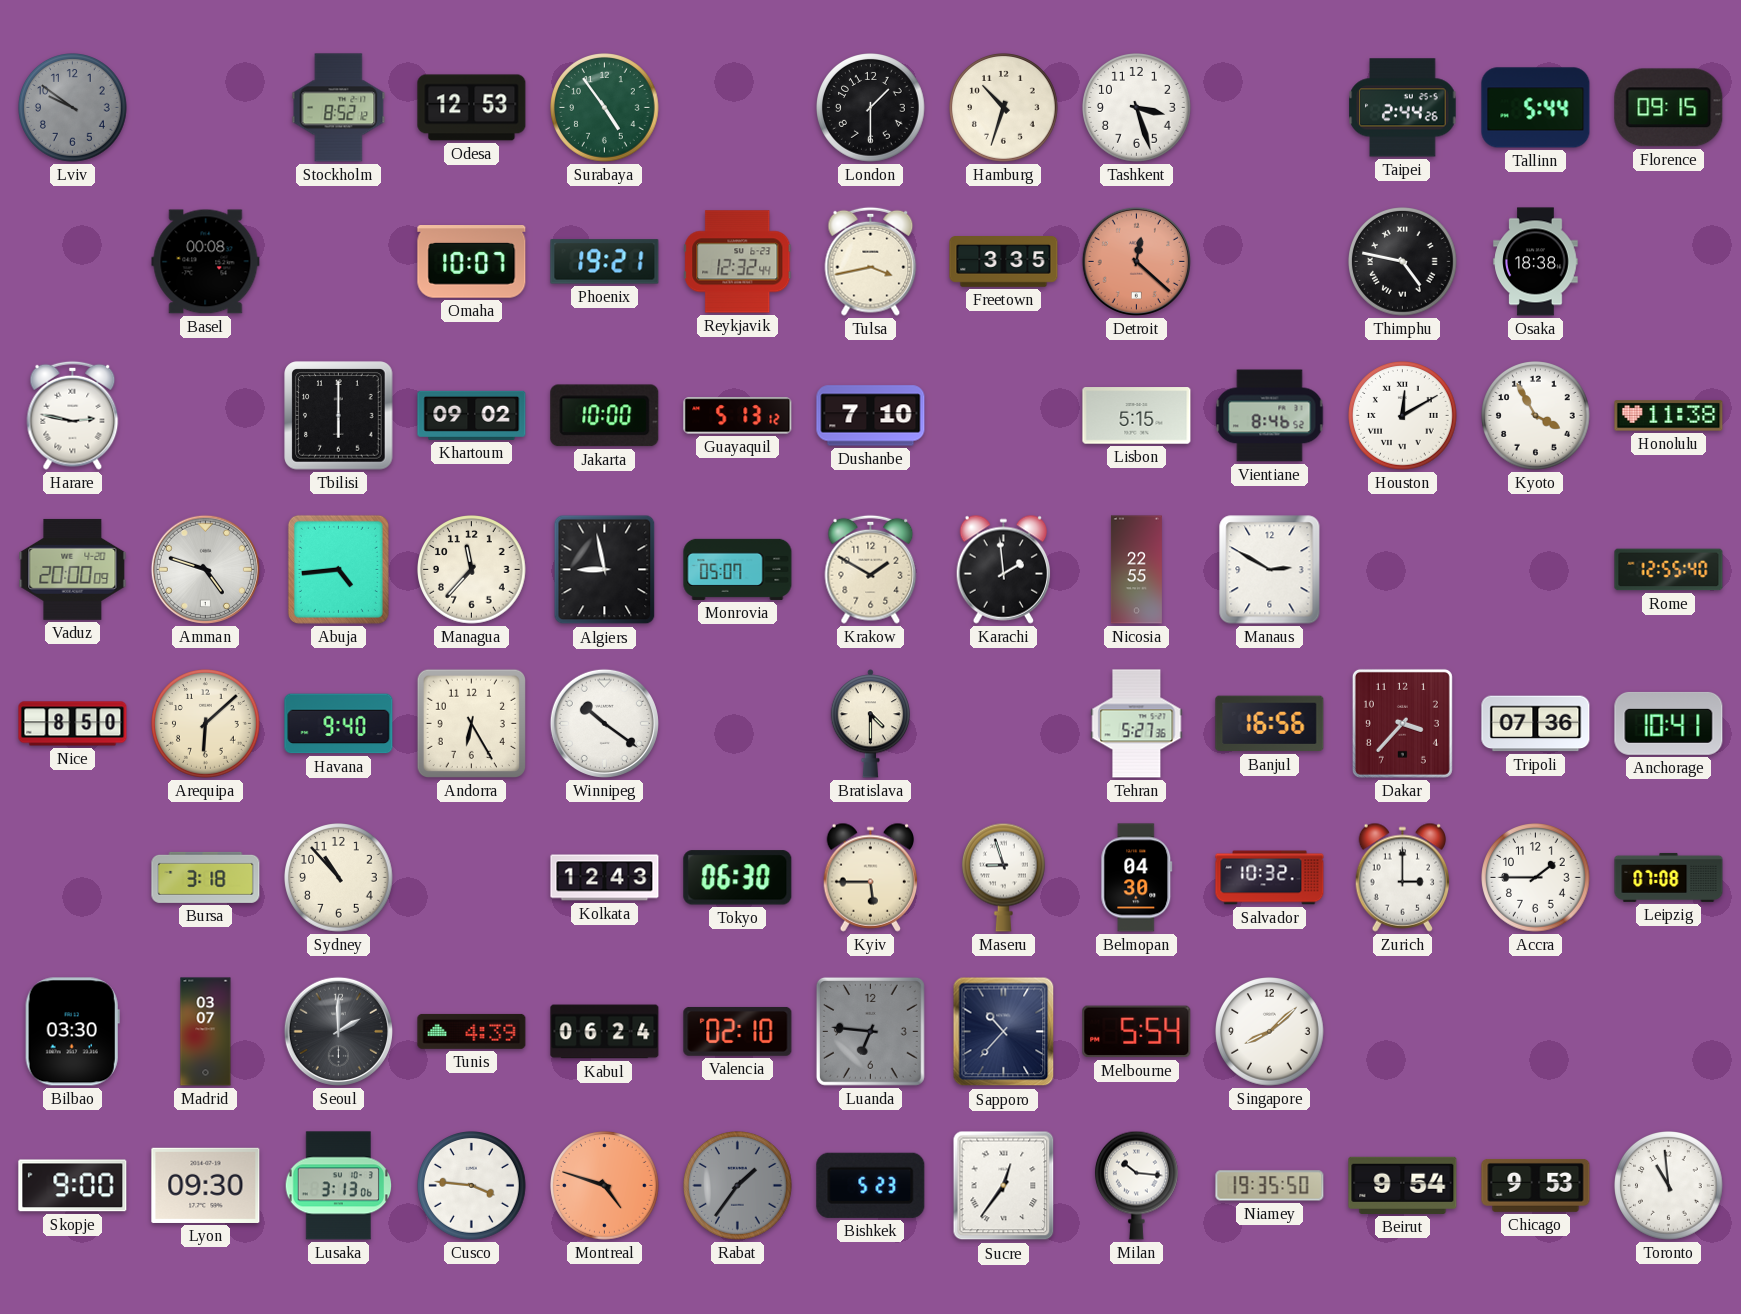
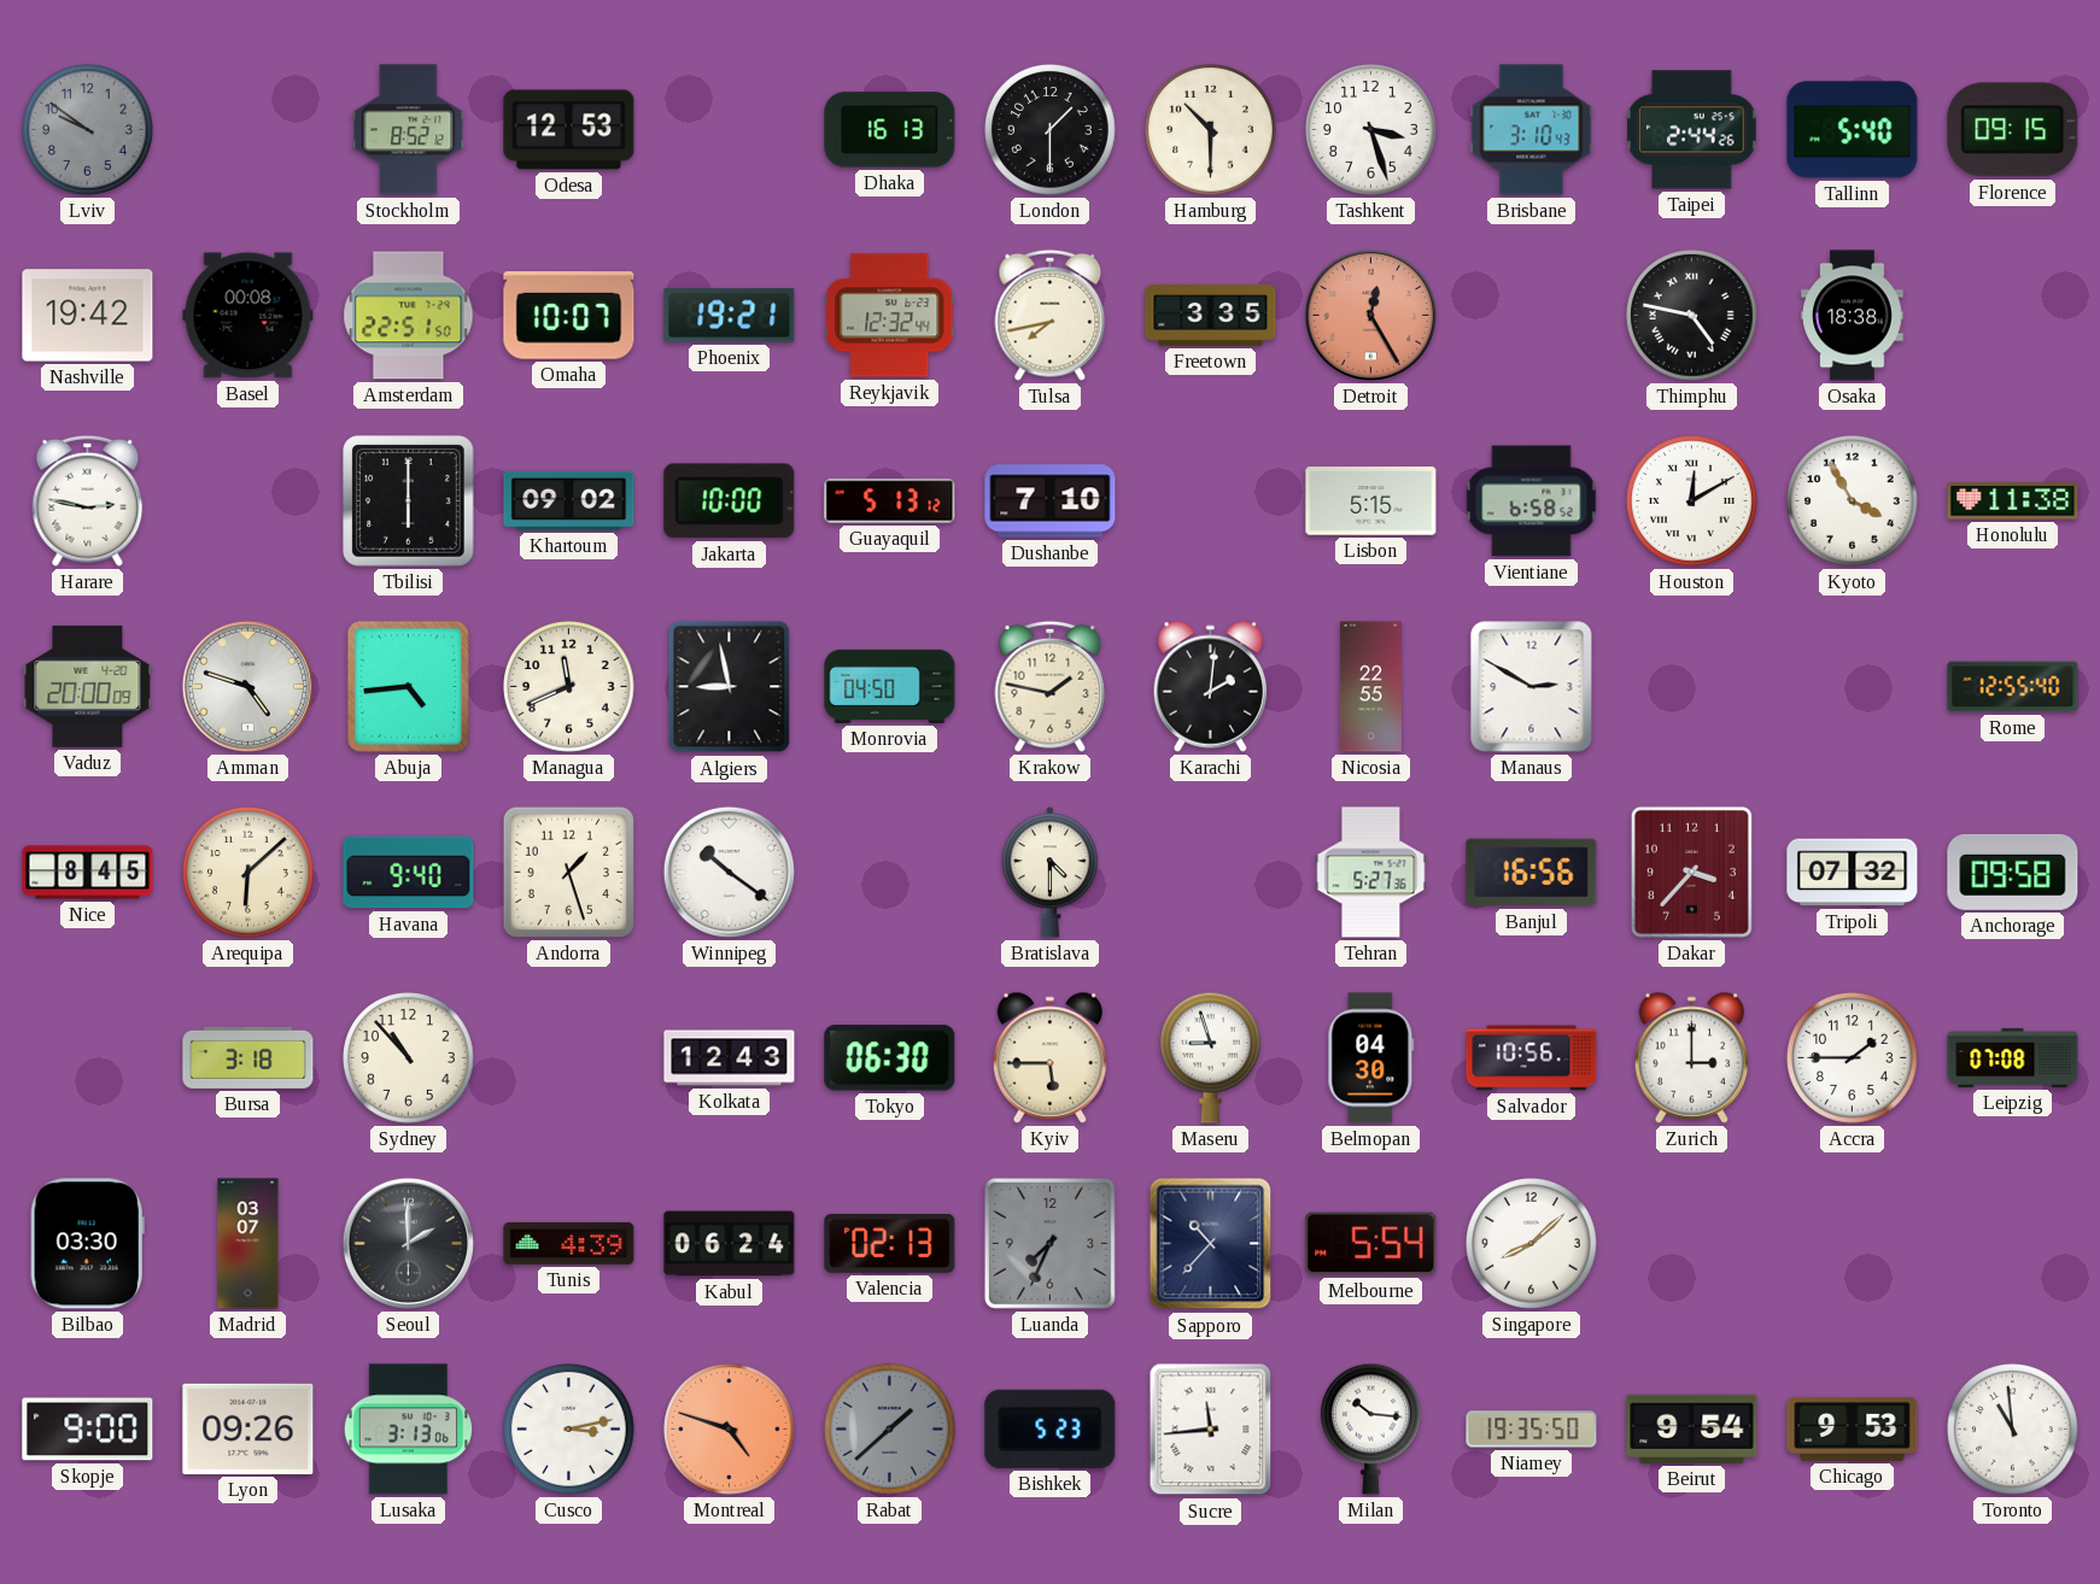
Surabaya: 4:54 -> none (605, 108)
Dhaka: none -> 16:13 (890, 130)
Hamburg: 10:33 -> 10:30 (1211, 130)
Brisbane: none -> 3:10 (1532, 130)
Tallinn: 5:44 -> 5:40 (1853, 130)
Nashville: none -> 19:42 (88, 316)
Amsterdam: none -> 22:51 (409, 316)
Tulsa: 3:43 -> 7:43 (1051, 315)
Detroit: 12:22 -> 12:25 (1370, 315)
Vientiane: 8:46 -> 6:58 (1532, 501)
Managua: 11:37 -> 11:41 (569, 687)
Monrovia: 05:07 -> 04:50 (890, 686)
Krakow: 1:50 -> 1:47 (1051, 686)
Karachi: 1:59 -> 2:01 (1211, 686)
Nice: 8:50 -> 8:45 (88, 873)
Andorra: 6:25 -> 1:27 (568, 872)
Tripoli: 07:36 -> 07:32 (1853, 873)
Anchorage: 10:41 -> 09:58 (2013, 872)
Salvador: 10:32 -> 10:56 (1532, 1058)
Valencia: 02:10 -> 02:13 (890, 1243)
Luanda: 6:46 -> 7:34 (1049, 1243)
Lyon: 09:30 -> 09:26 (248, 1428)
Cusco: 3:46 -> 3:13 (569, 1430)
Rabat: 1:36 -> 1:38 (890, 1430)
Sucre: 12:36 -> 11:44 (1211, 1430)
